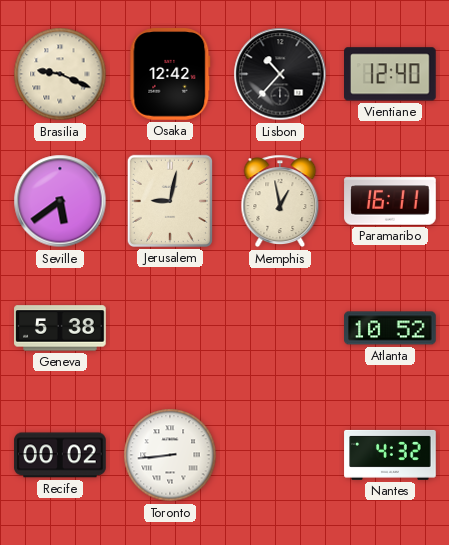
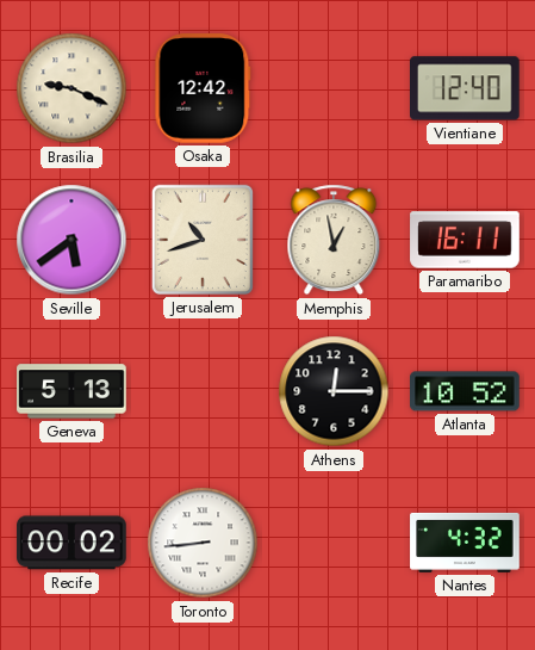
Lisbon: 10:37 -> none (280, 74)
Jerusalem: 9:02 -> 10:42 (203, 240)
Geneva: 5:38 -> 5:13 (71, 391)
Athens: none -> 12:15 (334, 391)
